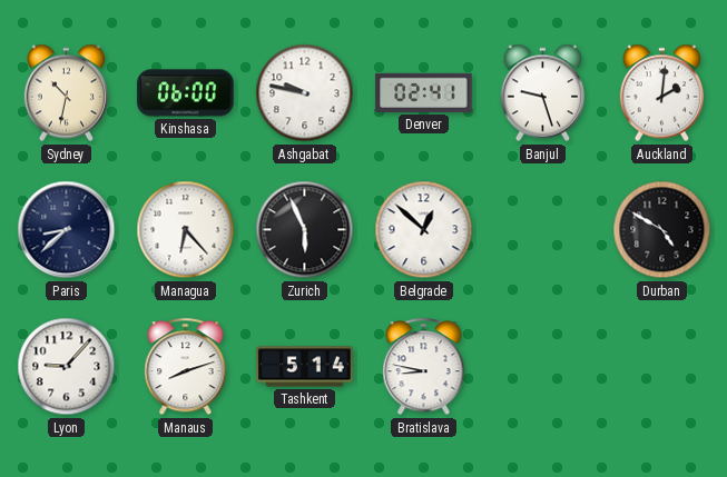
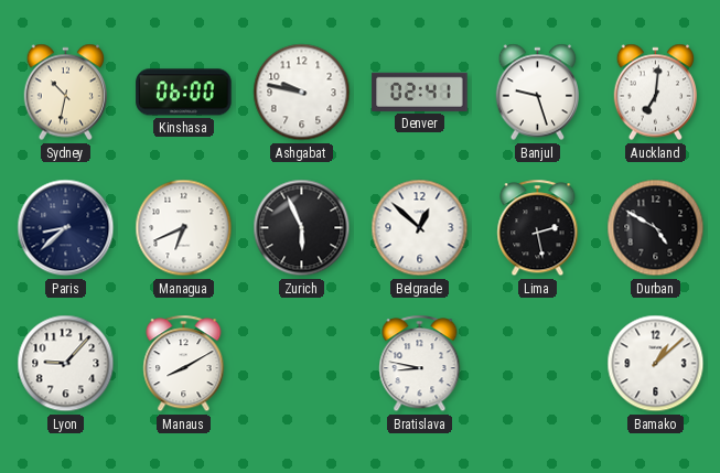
Auckland: 2:01 -> 7:01 (656, 93)
Managua: 6:23 -> 6:41 (184, 228)
Lima: none -> 2:28 (538, 228)
Manaus: 8:12 -> 8:10 (184, 364)
Tashkent: 5:14 -> none (305, 367)
Bamako: none -> 1:08 (656, 364)
